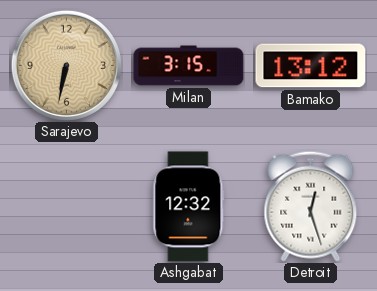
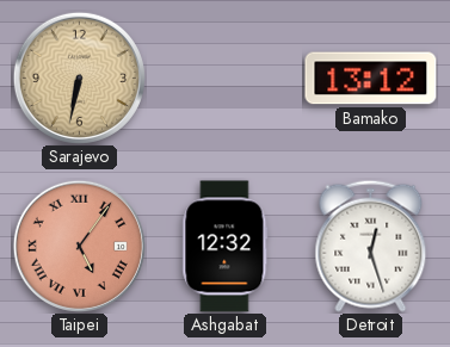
Milan: 3:15 -> none (189, 66)
Taipei: none -> 5:06 (79, 246)
